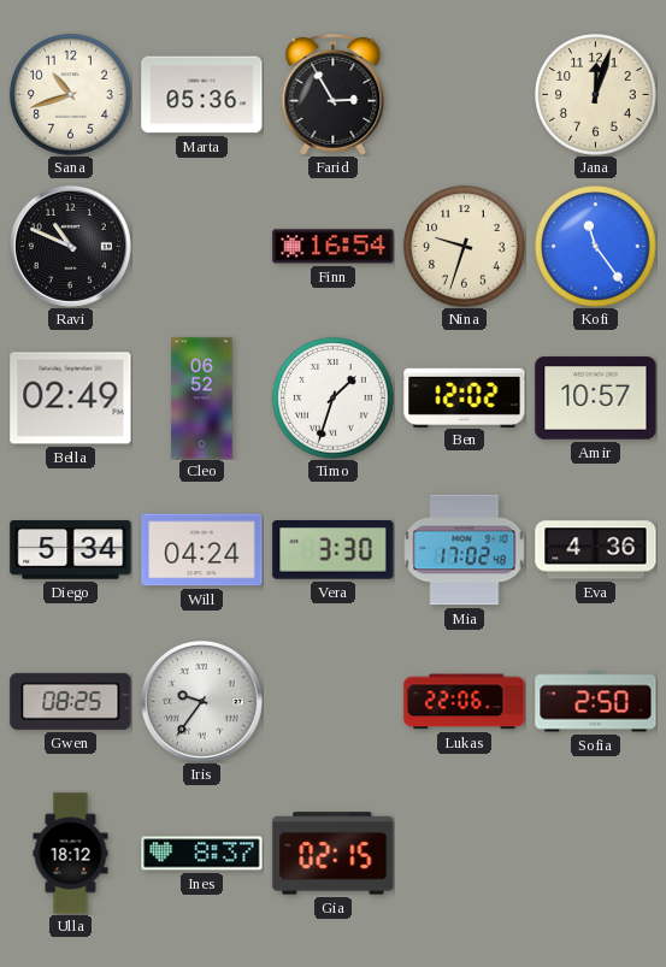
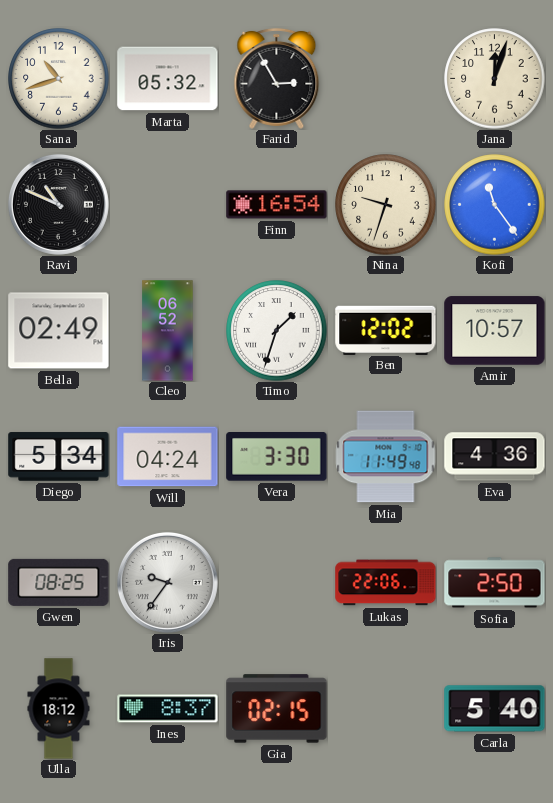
Marta: 05:36 -> 05:32 (168, 79)
Mia: 17:02 -> 11:49 (385, 457)
Carla: none -> 5:40 (495, 709)
